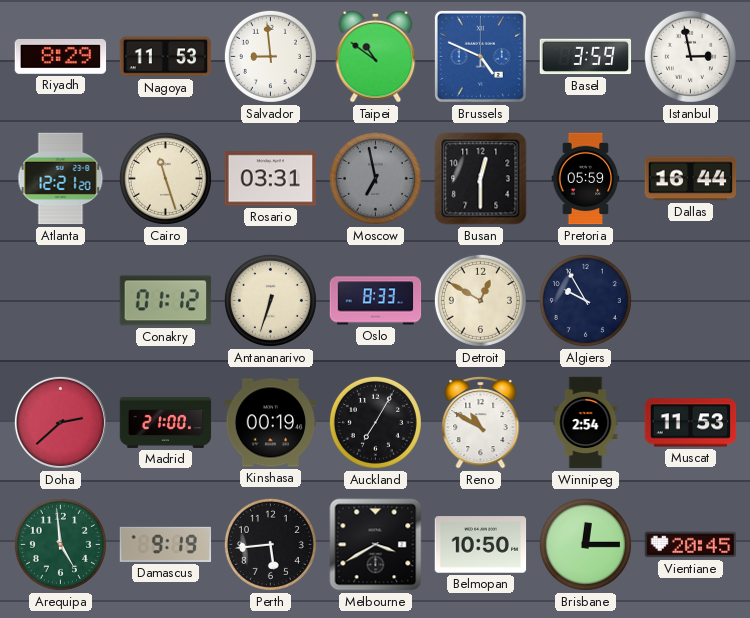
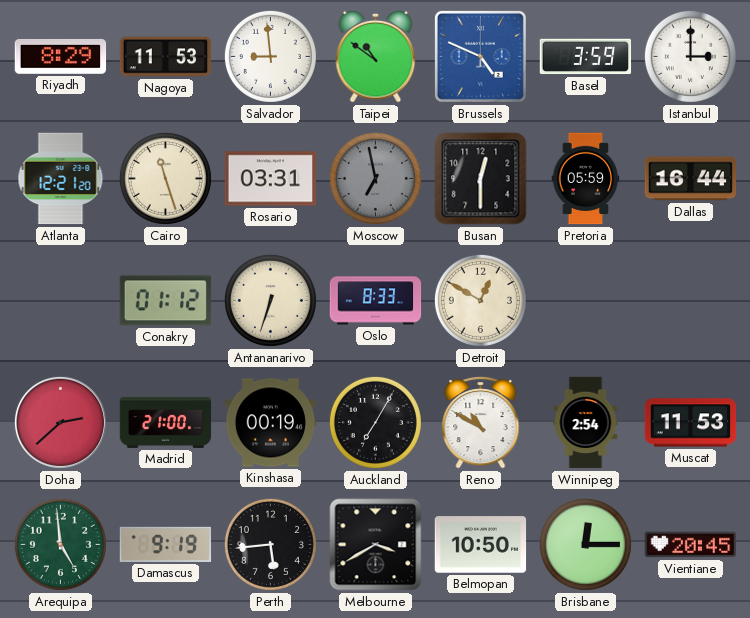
Istanbul: 2:58 -> 3:00 (690, 56)
Algiers: 9:55 -> none (585, 300)
